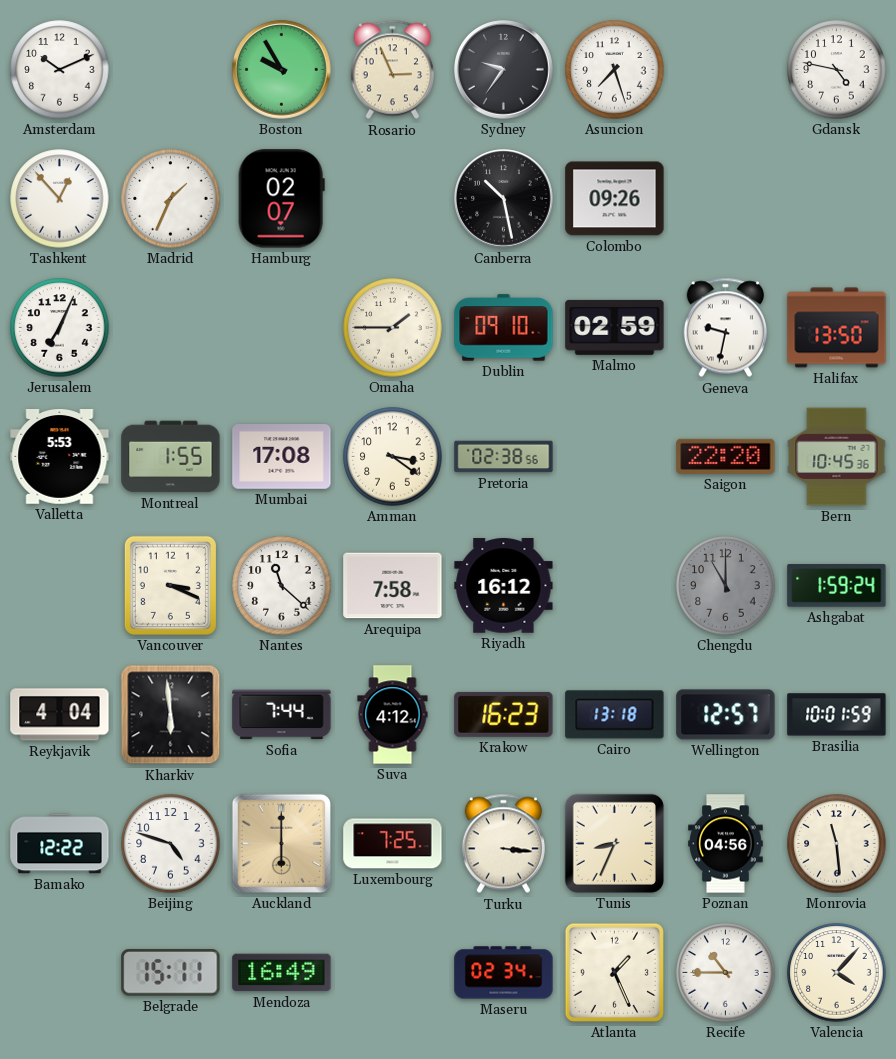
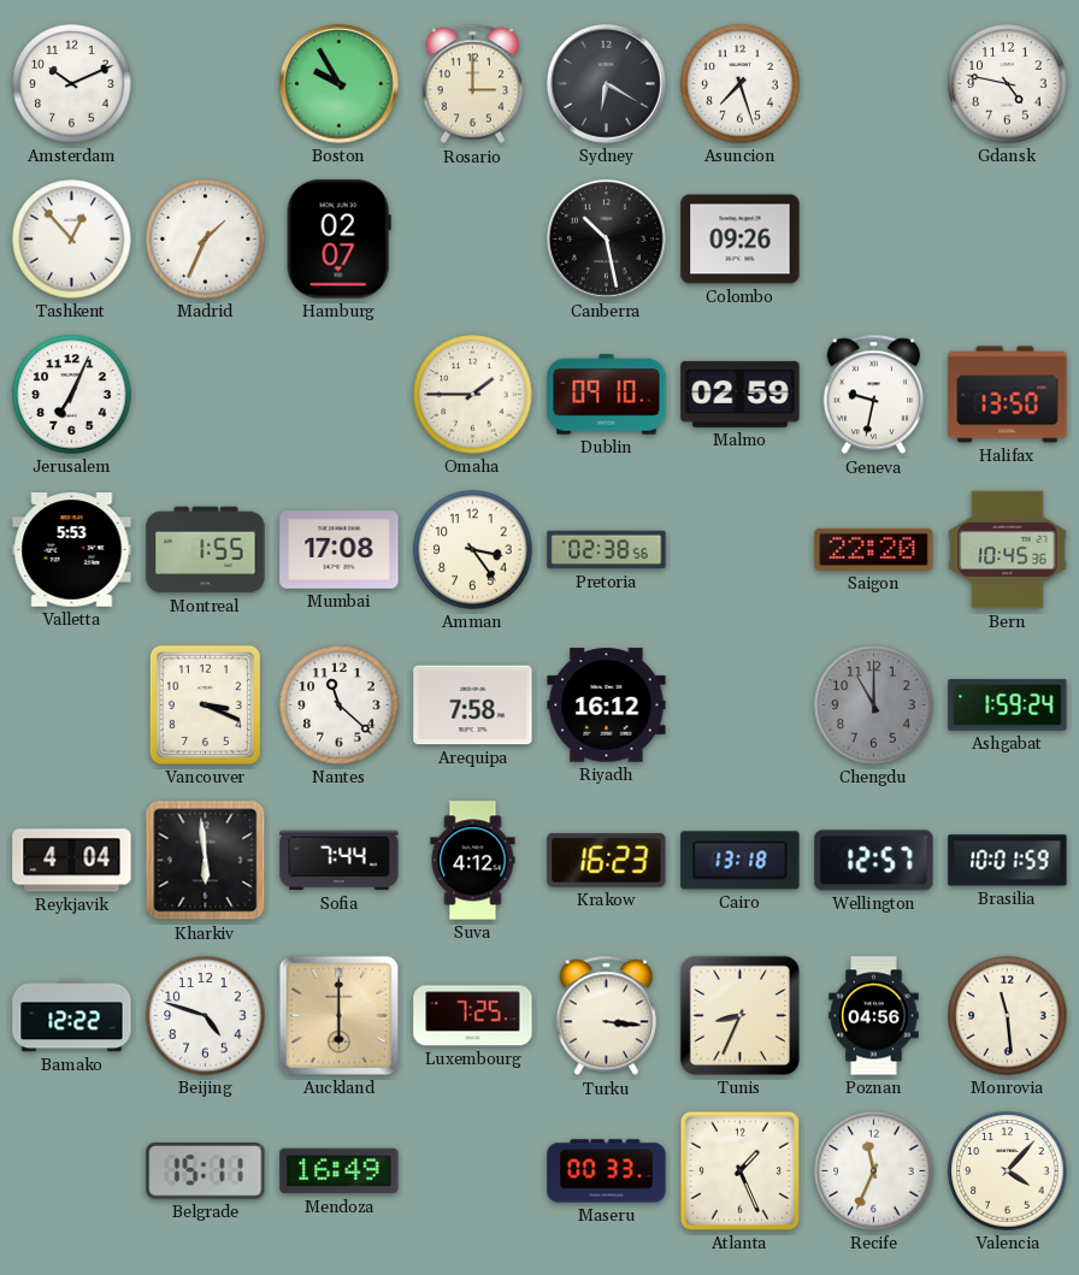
Rosario: 2:56 -> 3:00 (472, 84)
Sydney: 9:36 -> 6:20 (607, 84)
Amman: 3:21 -> 3:24 (473, 550)
Maseru: 02:34 -> 00:33 (607, 1171)
Recife: 10:45 -> 11:34 (874, 1171)
